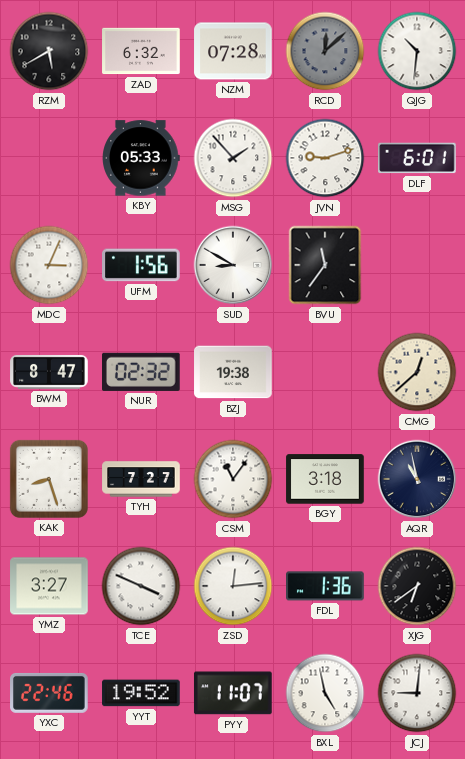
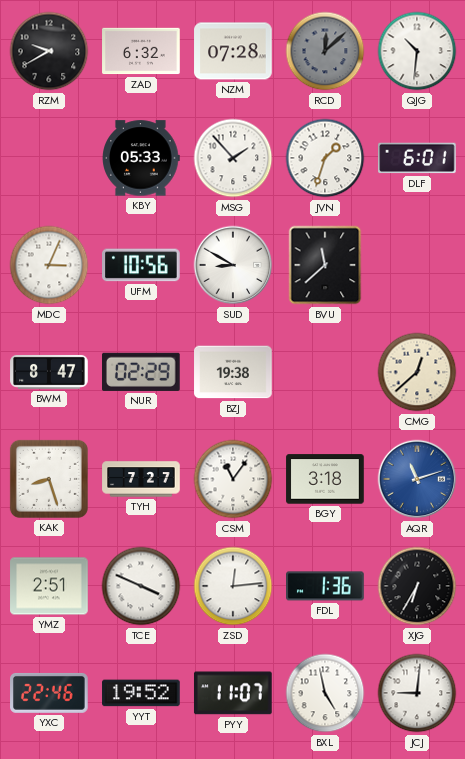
RZM: 5:40 -> 9:40 (49, 51)
JVN: 9:12 -> 1:33 (325, 158)
UFM: 1:56 -> 10:56 (141, 265)
BVU: 11:36 -> 11:38 (325, 265)
NUR: 02:32 -> 02:29 (142, 372)
AQR: 10:58 -> 11:12 (417, 479)
AQR dial: navy -> blue (417, 479)
YMZ: 3:27 -> 2:51 (49, 586)
XJG: 6:39 -> 6:35 (417, 586)
